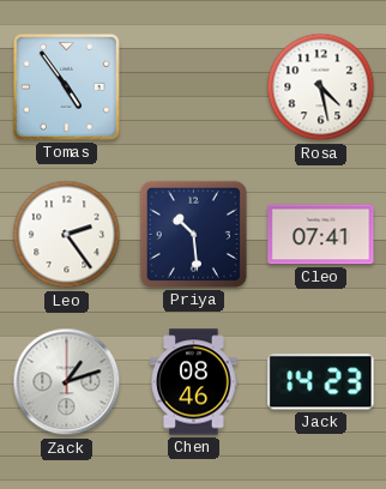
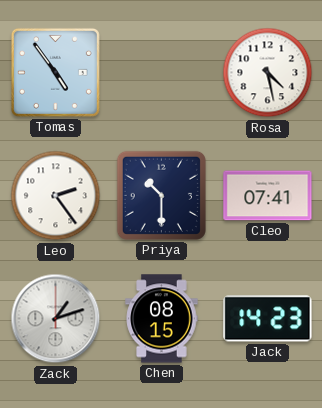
Priya: 10:29 -> 10:30 (161, 195)
Chen: 08:46 -> 08:15 (162, 319)
